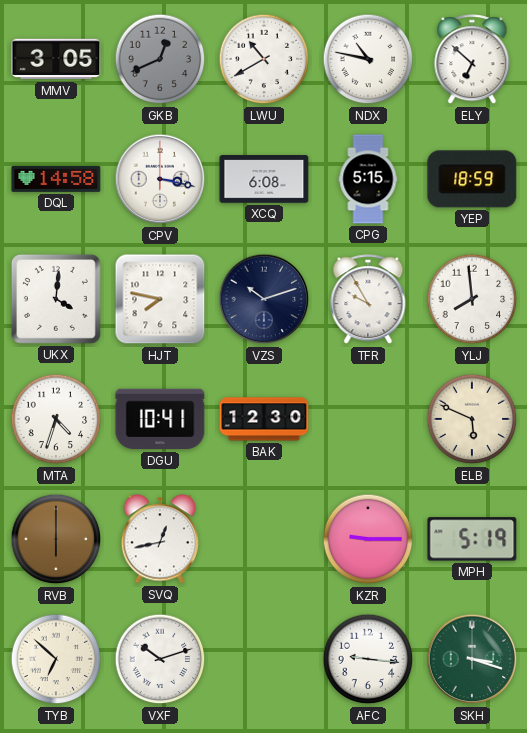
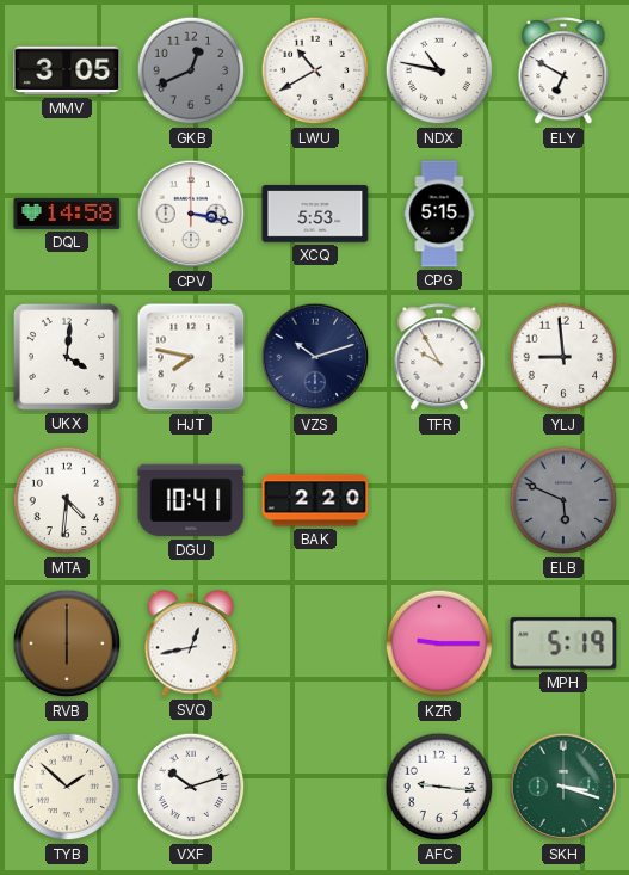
ELY: 6:52 -> 6:50 (563, 72)
XCQ: 6:08 -> 5:53 (315, 214)
YEP: 18:59 -> none (472, 179)
YLJ: 7:59 -> 8:59 (563, 357)
MTA: 4:33 -> 4:31 (67, 500)
BAK: 12:30 -> 2:20 (315, 500)
ELB dial: cream -> grey (563, 500)
TYB: 6:52 -> 1:52 (67, 787)
